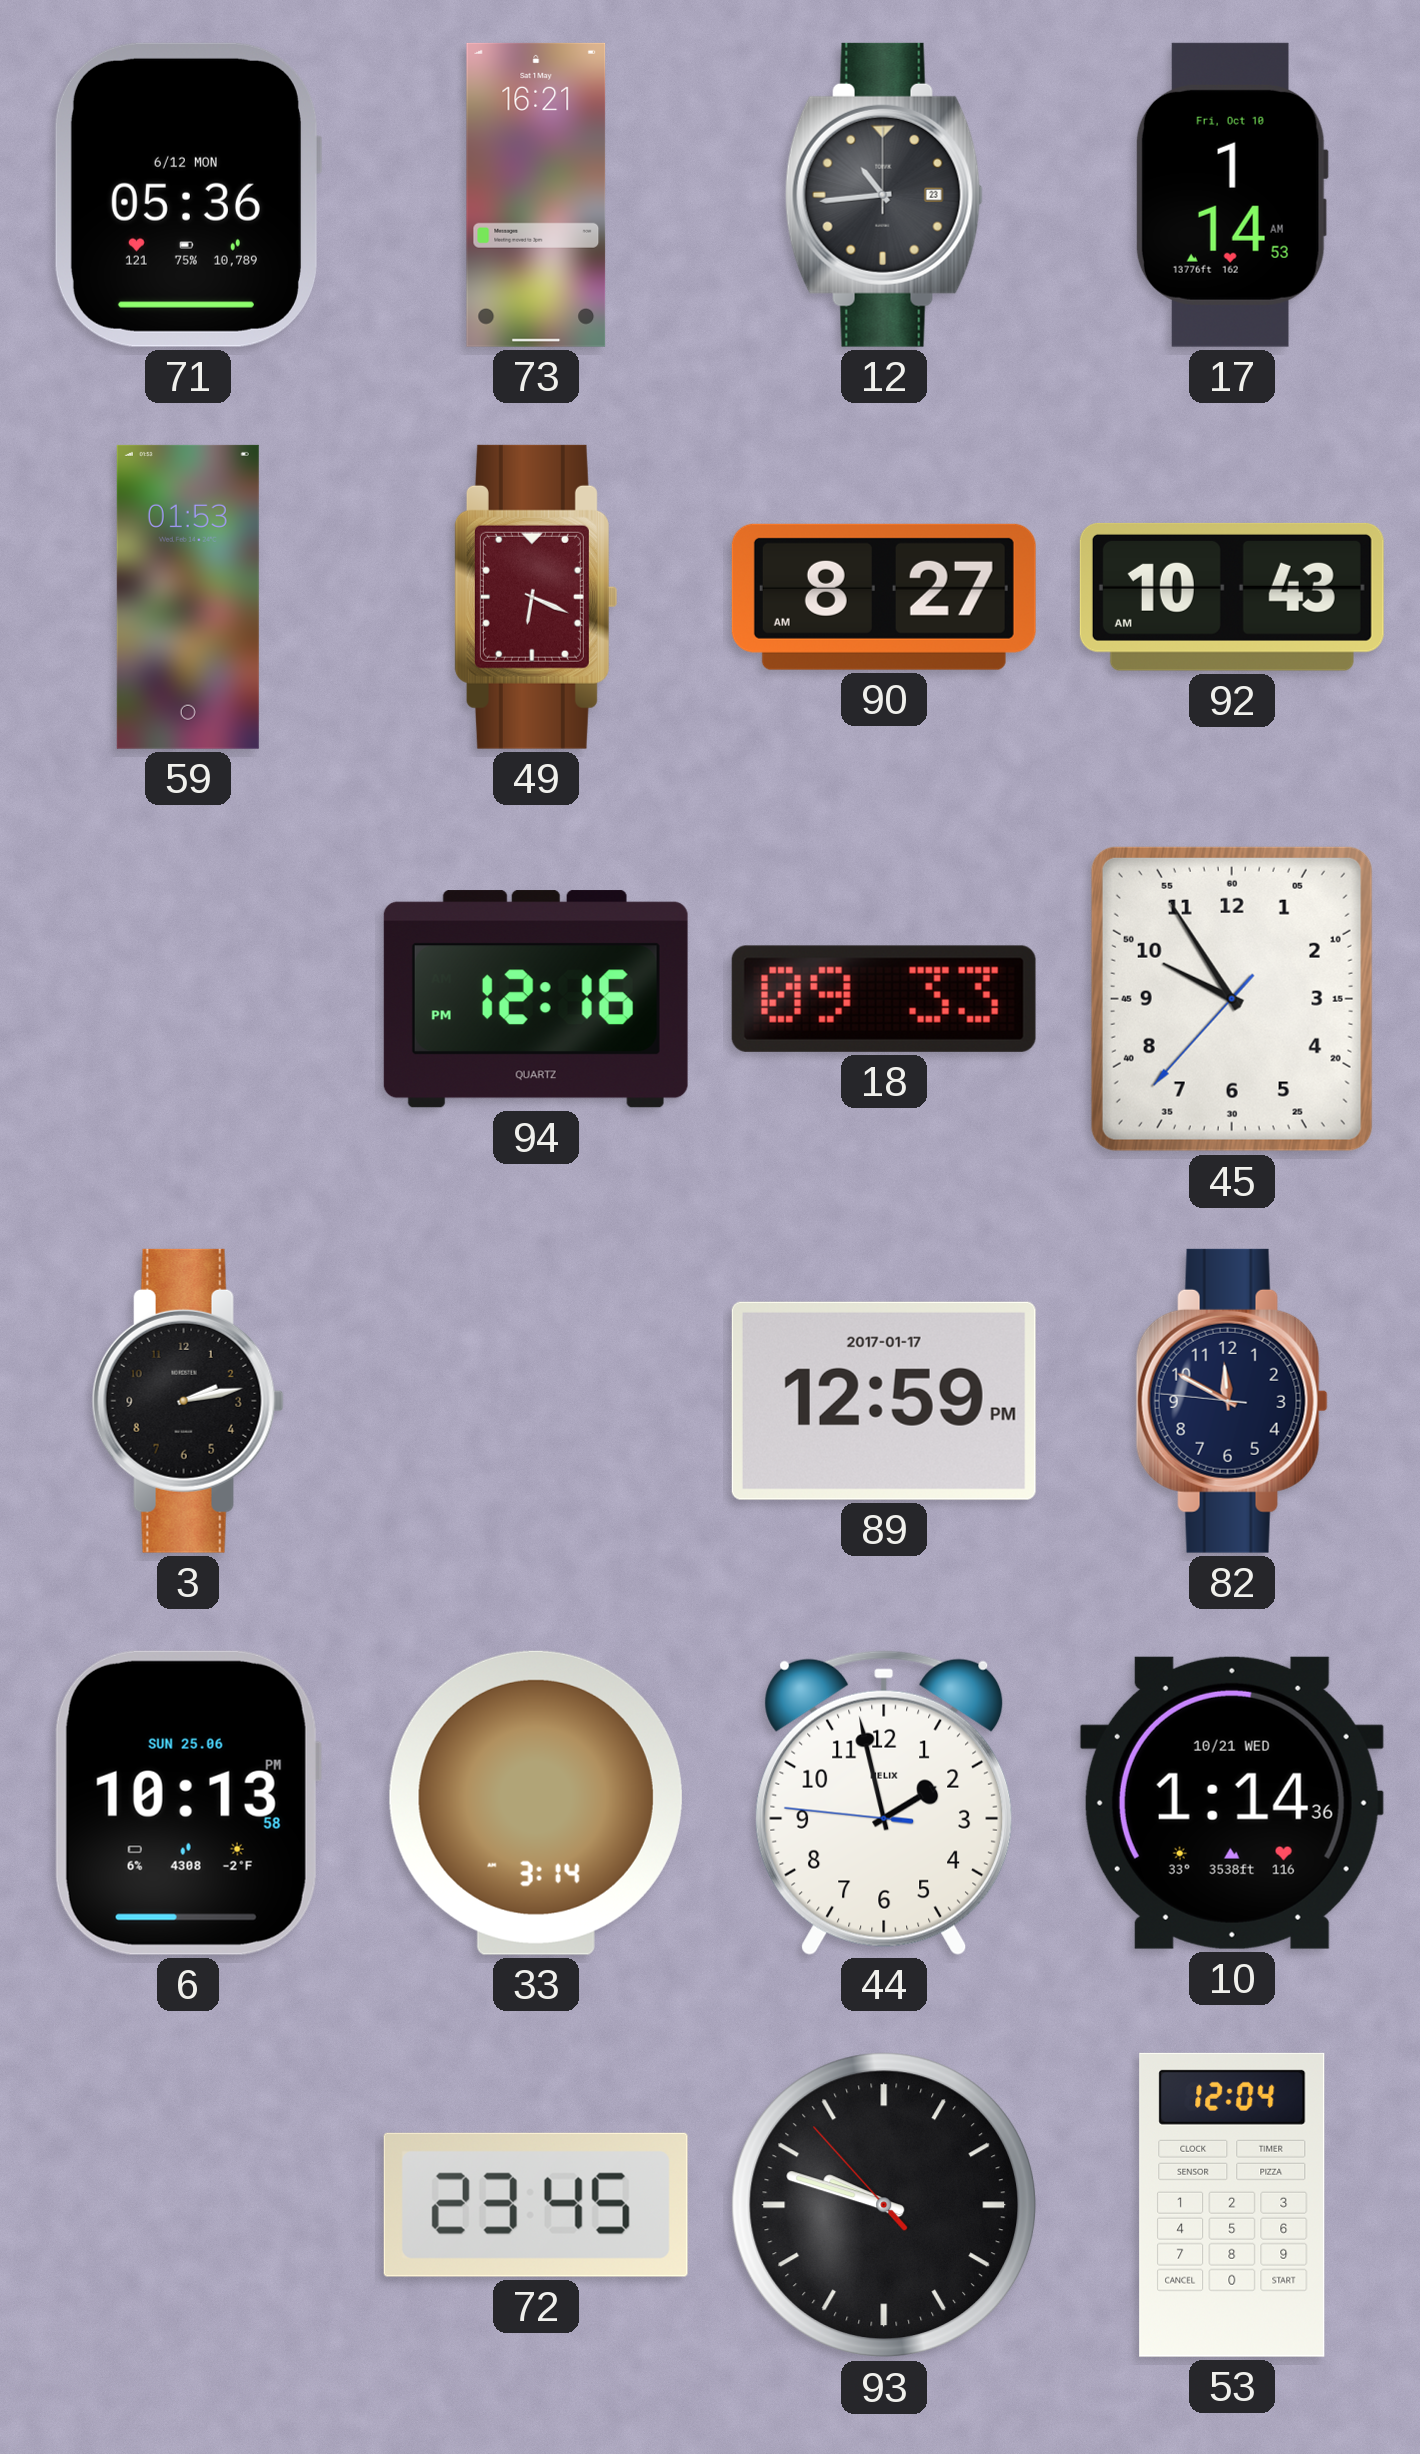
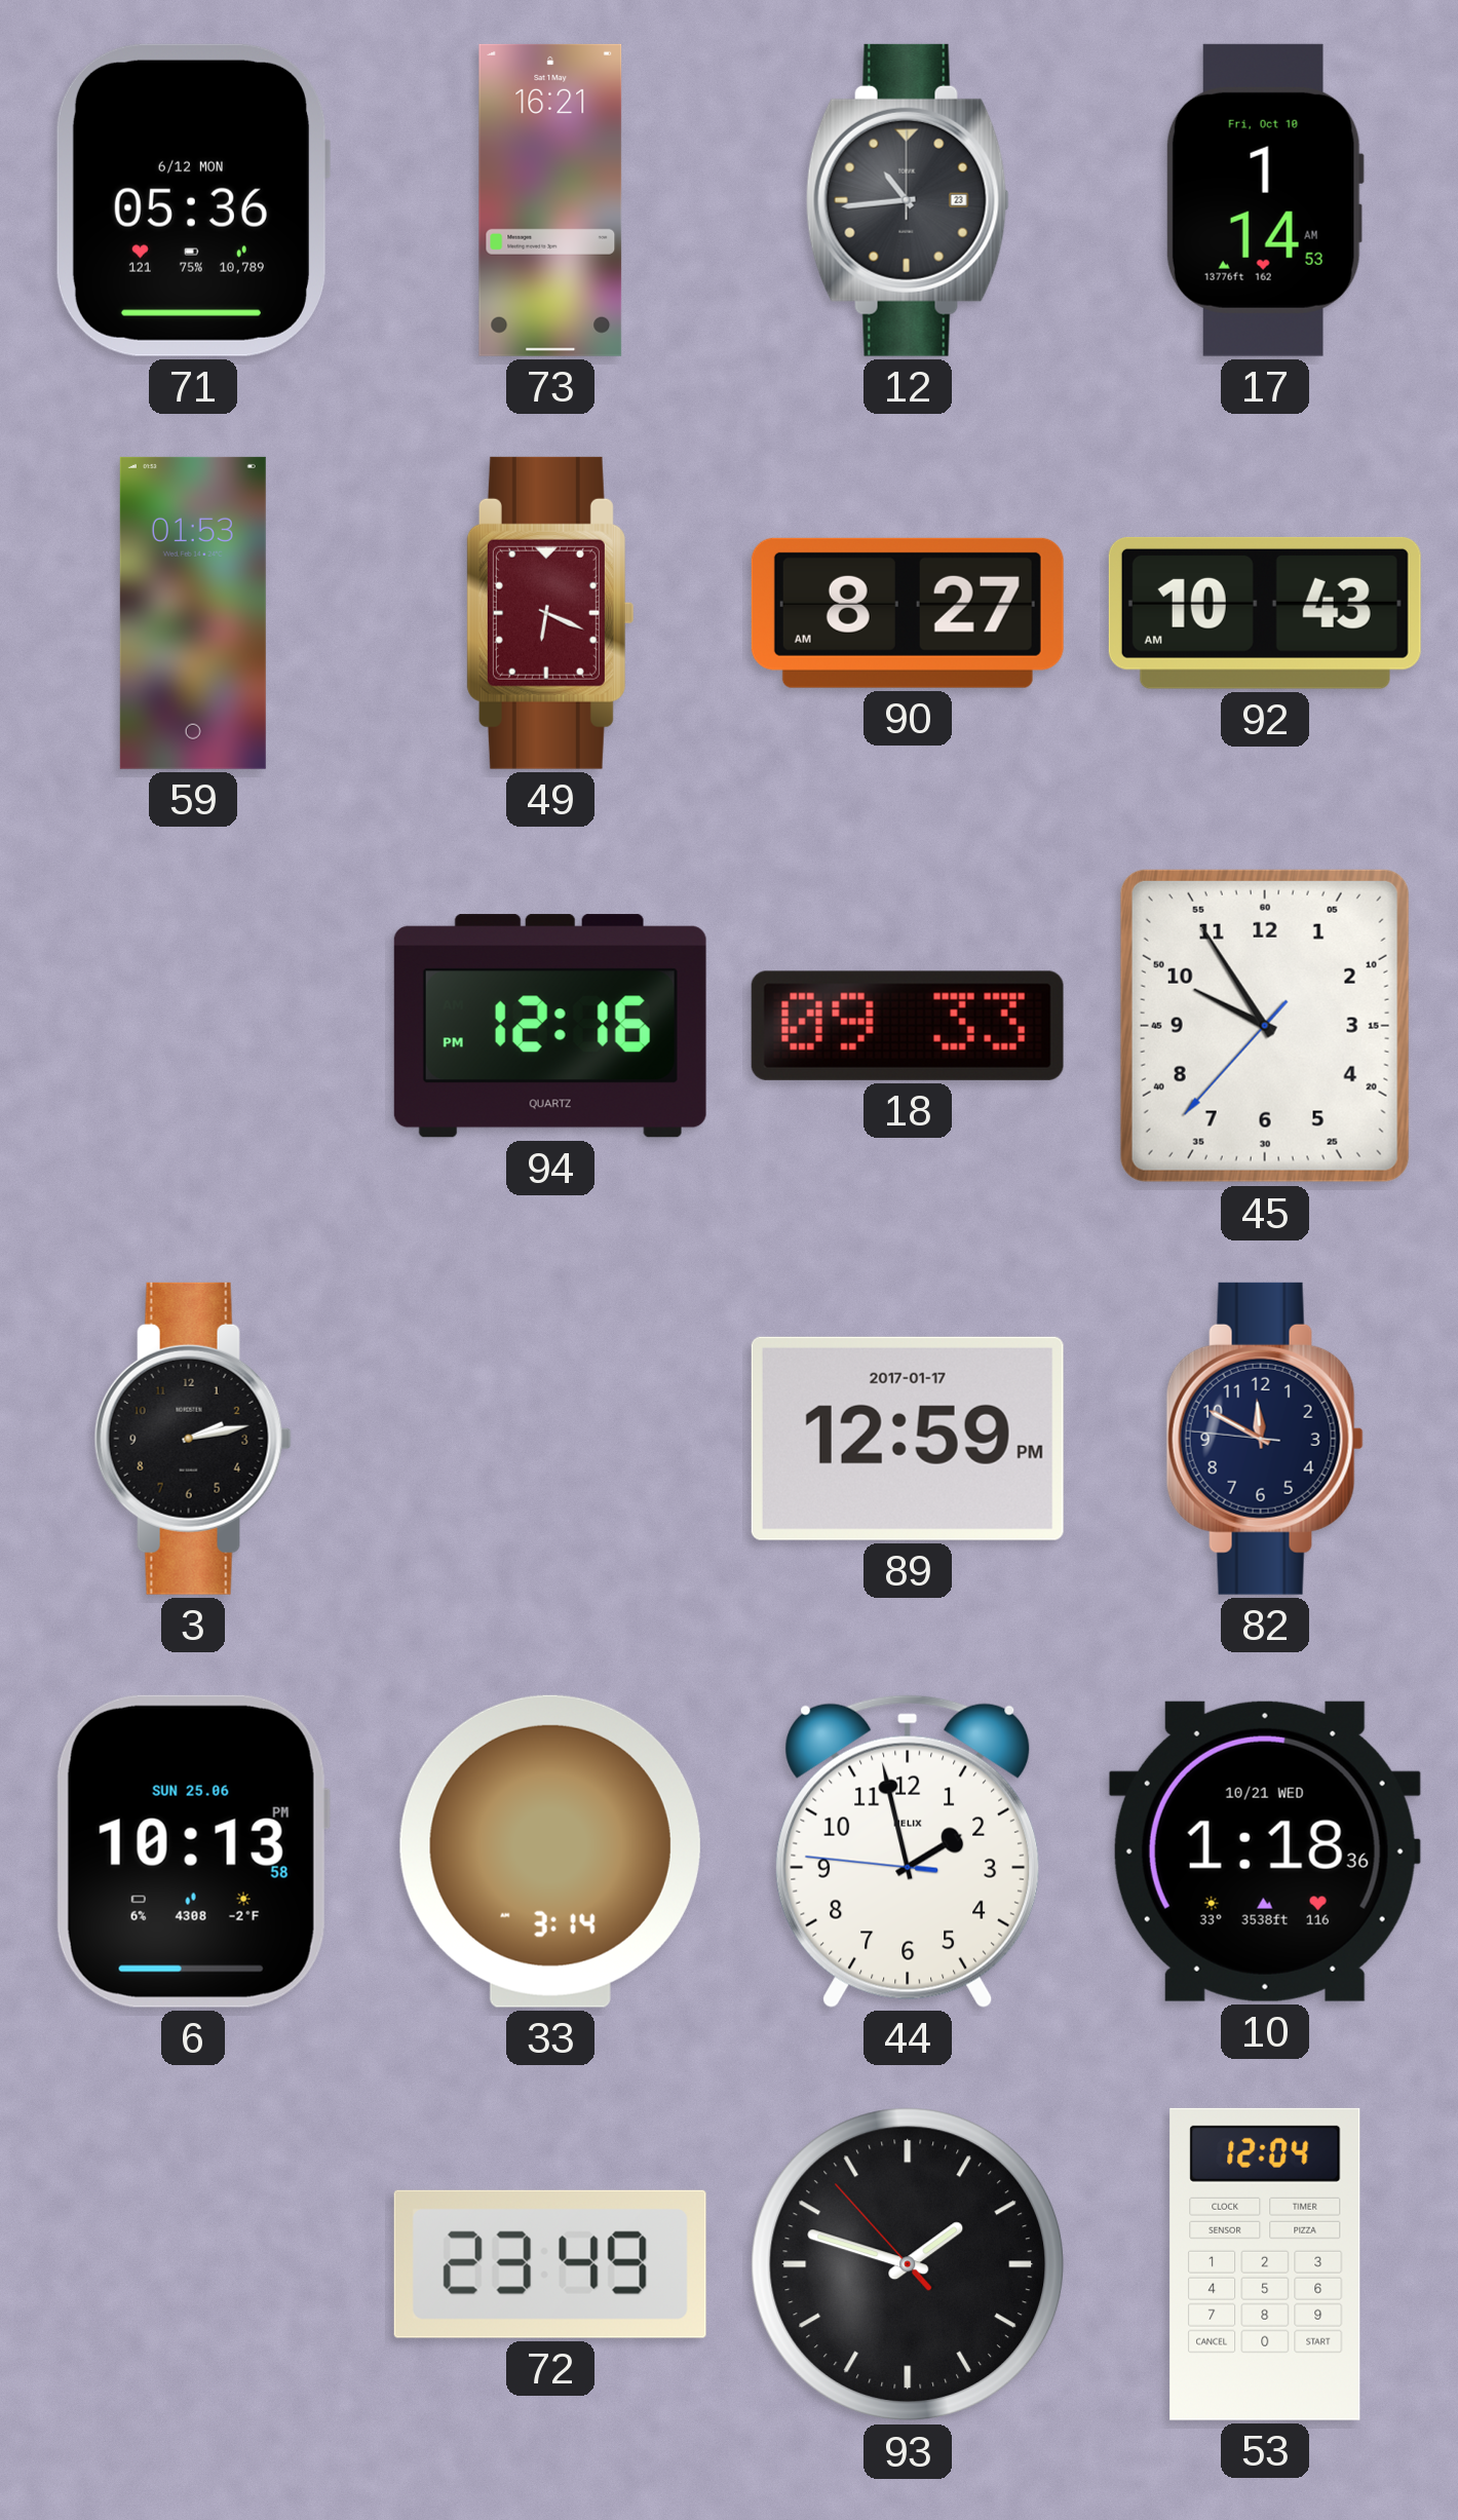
10: 1:14 -> 1:18 (1265, 1851)
72: 23:45 -> 23:49 (550, 2264)
93: 9:47 -> 1:47 (908, 2264)
